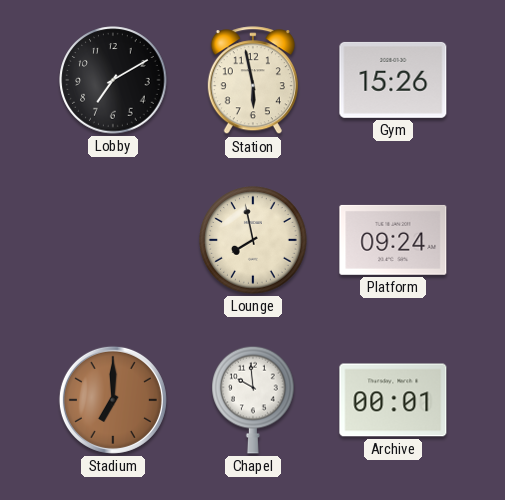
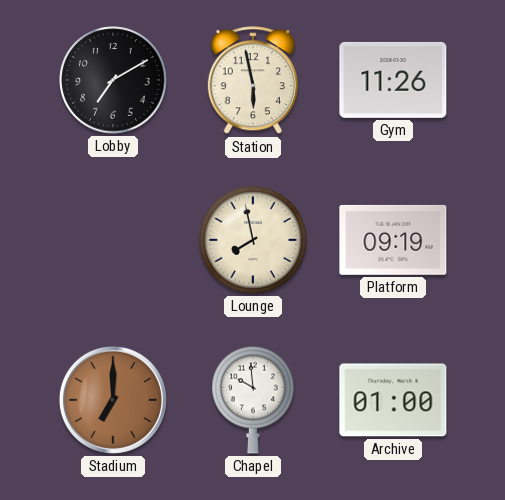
Gym: 15:26 -> 11:26 (393, 80)
Platform: 09:24 -> 09:19 (393, 240)
Archive: 00:01 -> 01:00 (393, 400)
